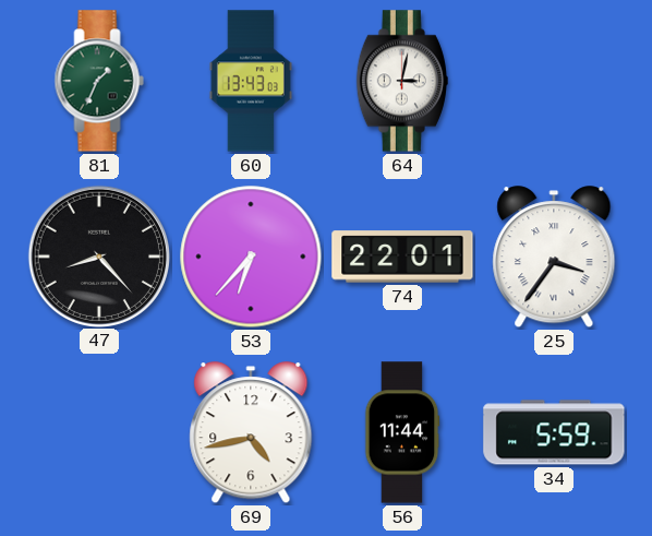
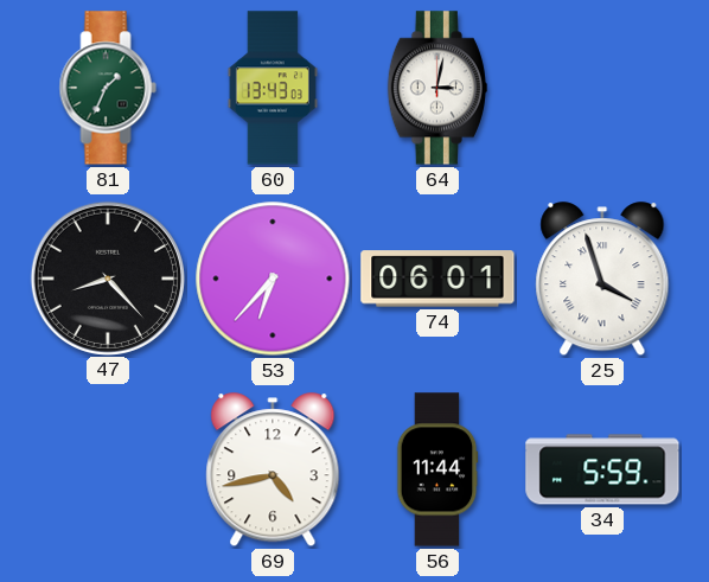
74: 22:01 -> 06:01 (437, 279)
25: 3:36 -> 3:57 (602, 280)
